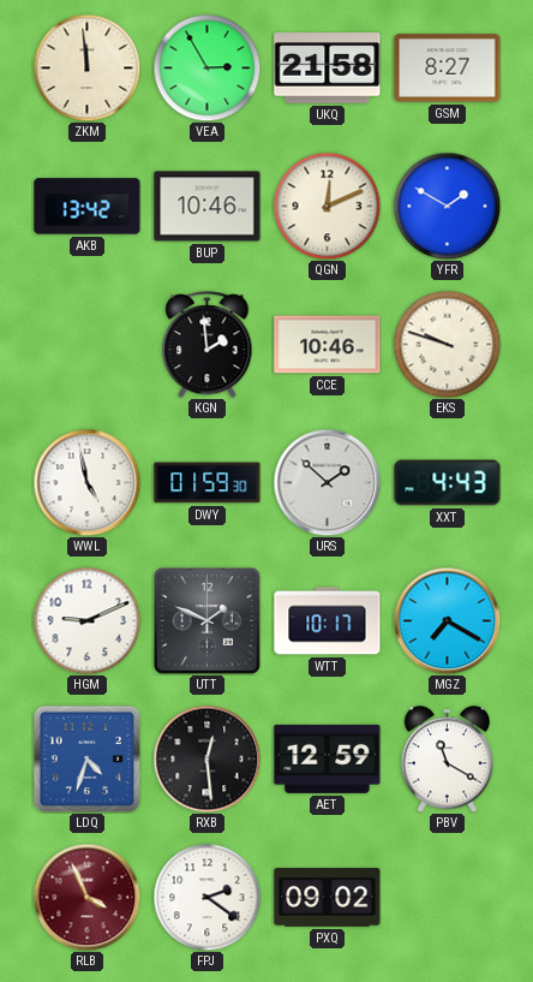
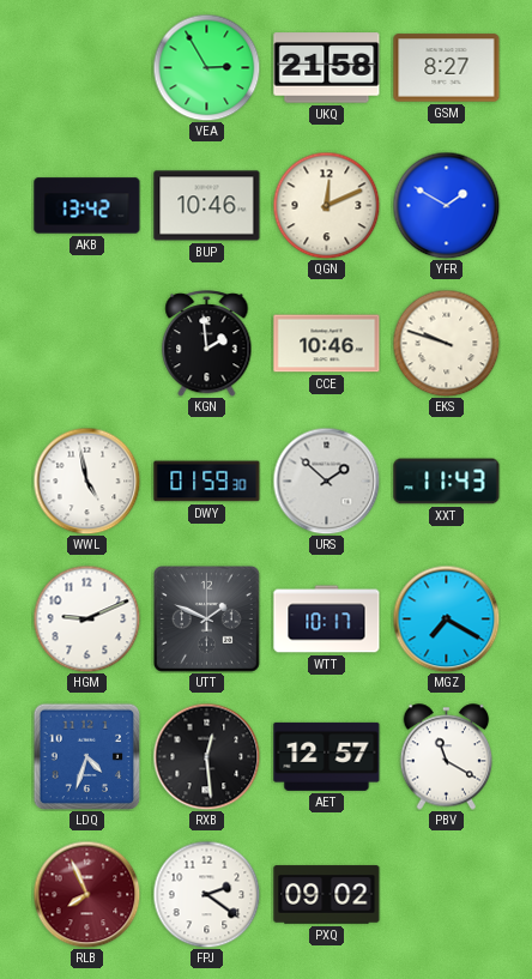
ZKM: 11:59 -> none (86, 67)
XXT: 4:43 -> 11:43 (447, 482)
AET: 12:59 -> 12:57 (327, 756)
RLB: 3:56 -> 7:56 (86, 894)
